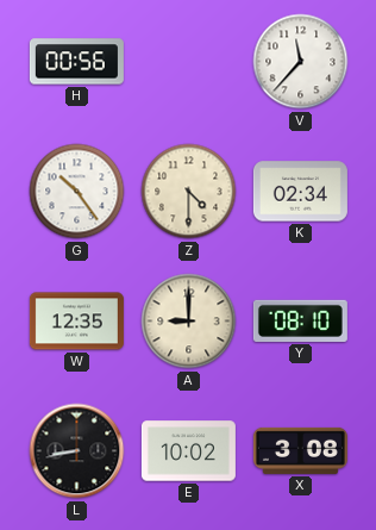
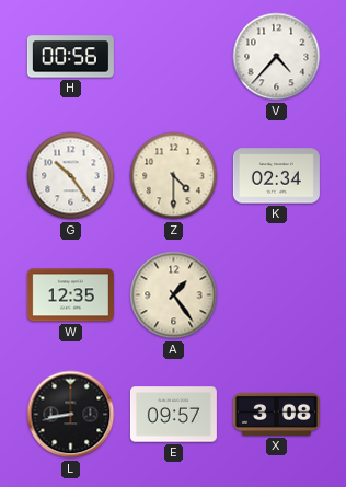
V: 11:37 -> 4:37 (277, 57)
A: 9:00 -> 1:24 (174, 295)
Y: 08:10 -> none (300, 320)
E: 10:02 -> 09:57 (173, 415)
